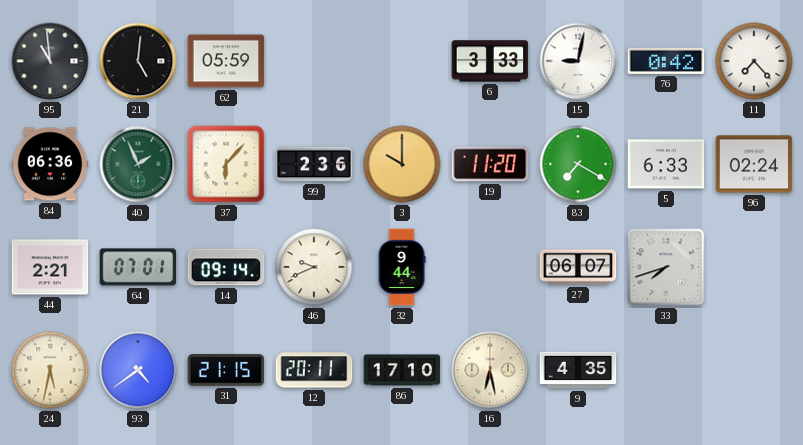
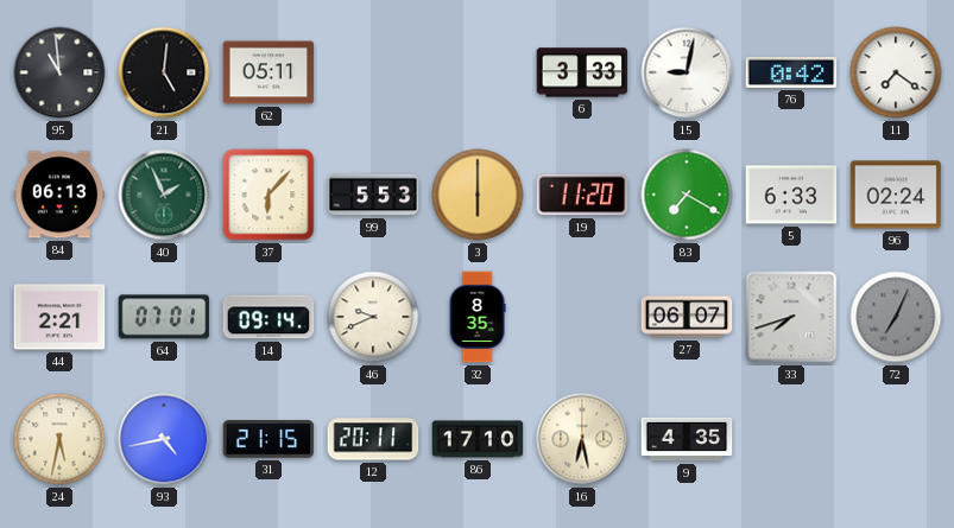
62: 05:59 -> 05:11 (268, 72)
11: 7:23 -> 7:21 (896, 72)
84: 06:36 -> 06:13 (59, 195)
99: 2:36 -> 5:53 (373, 195)
3: 10:00 -> 6:00 (478, 195)
32: 9:44 -> 8:35 (478, 317)
72: none -> 7:04 (896, 317)
93: 4:39 -> 4:43 (164, 439)
